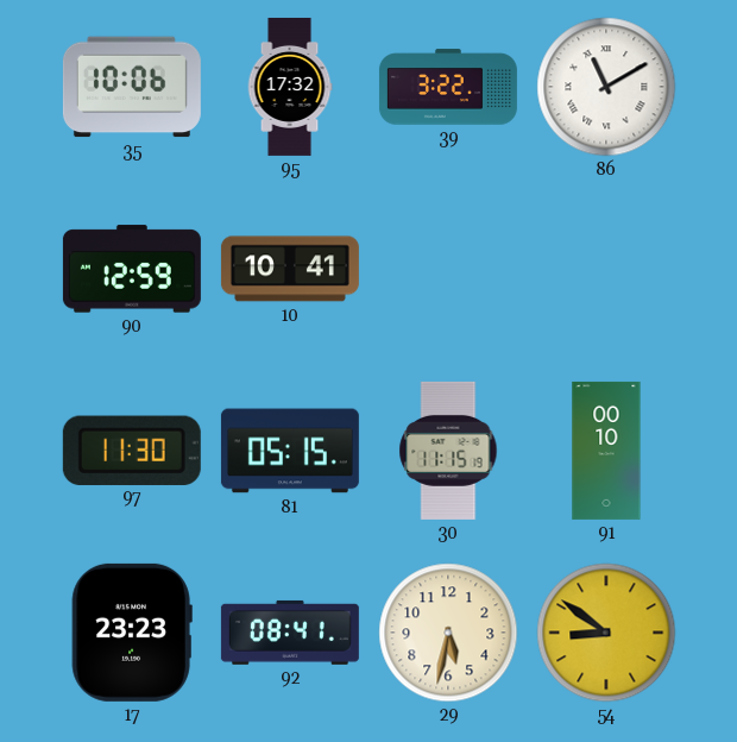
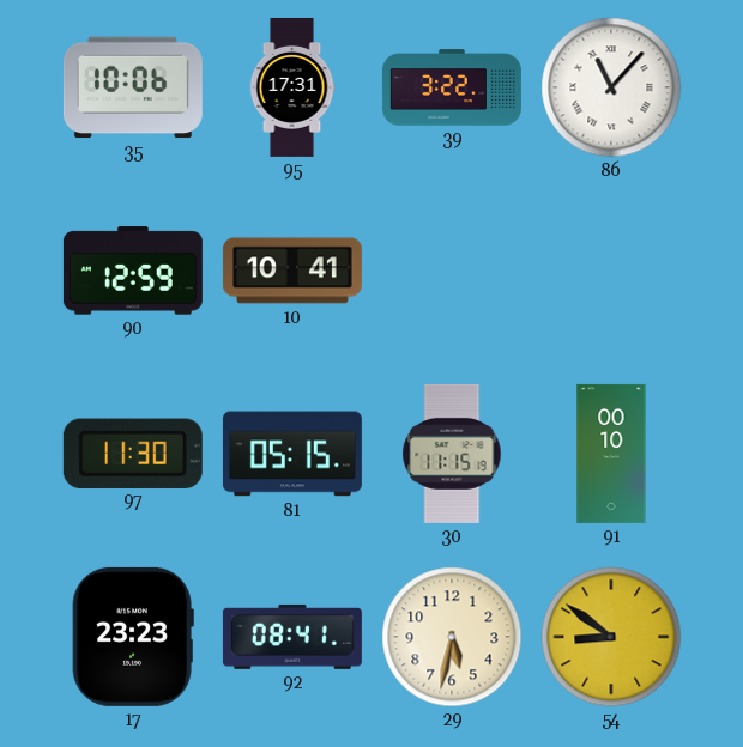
95: 17:32 -> 17:31 (292, 87)
86: 11:10 -> 11:07 (611, 87)
